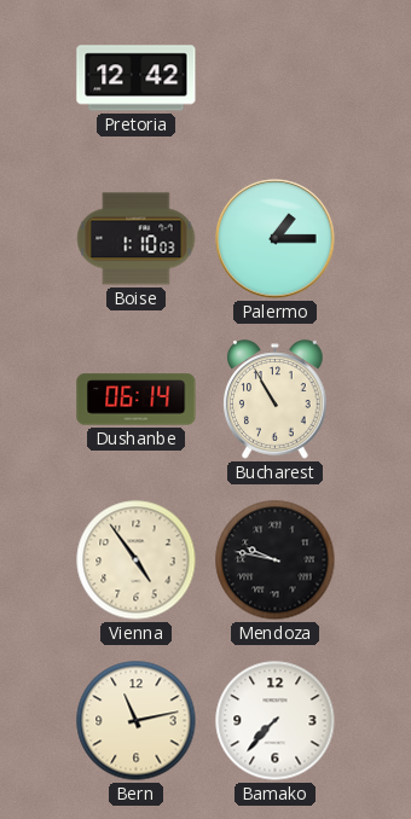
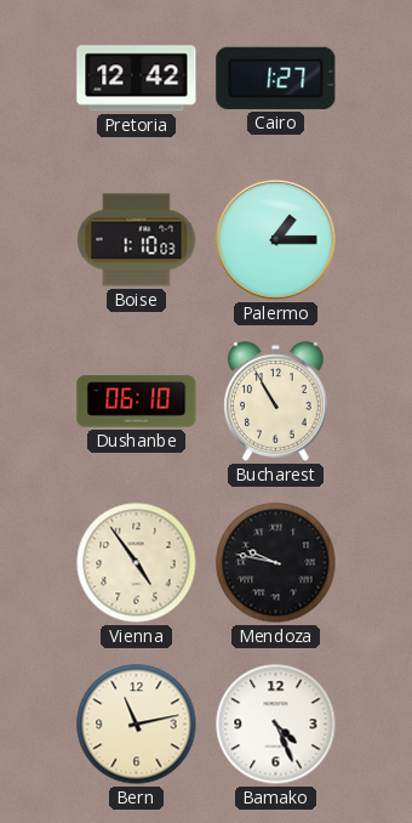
Cairo: none -> 1:27 (276, 78)
Dushanbe: 06:14 -> 06:10 (137, 402)
Bamako: 7:37 -> 4:26 (276, 725)
